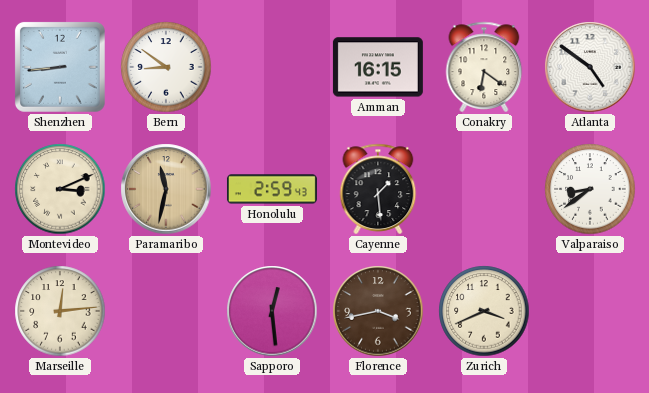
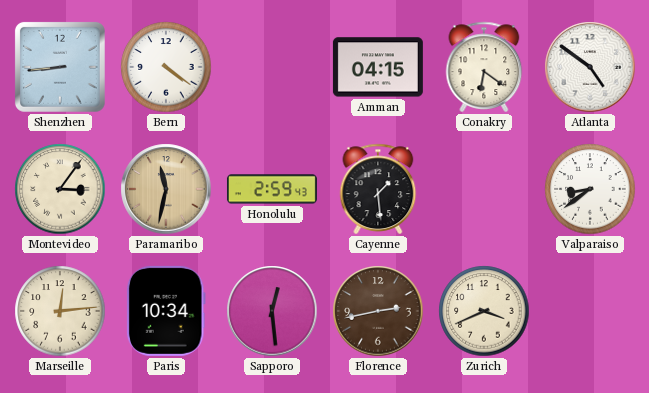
Bern: 8:51 -> 4:21 (166, 67)
Amman: 16:15 -> 04:15 (378, 67)
Montevideo: 3:11 -> 3:06 (60, 189)
Paris: none -> 10:34 (166, 311)
Florence: 3:43 -> 2:43 (378, 311)
